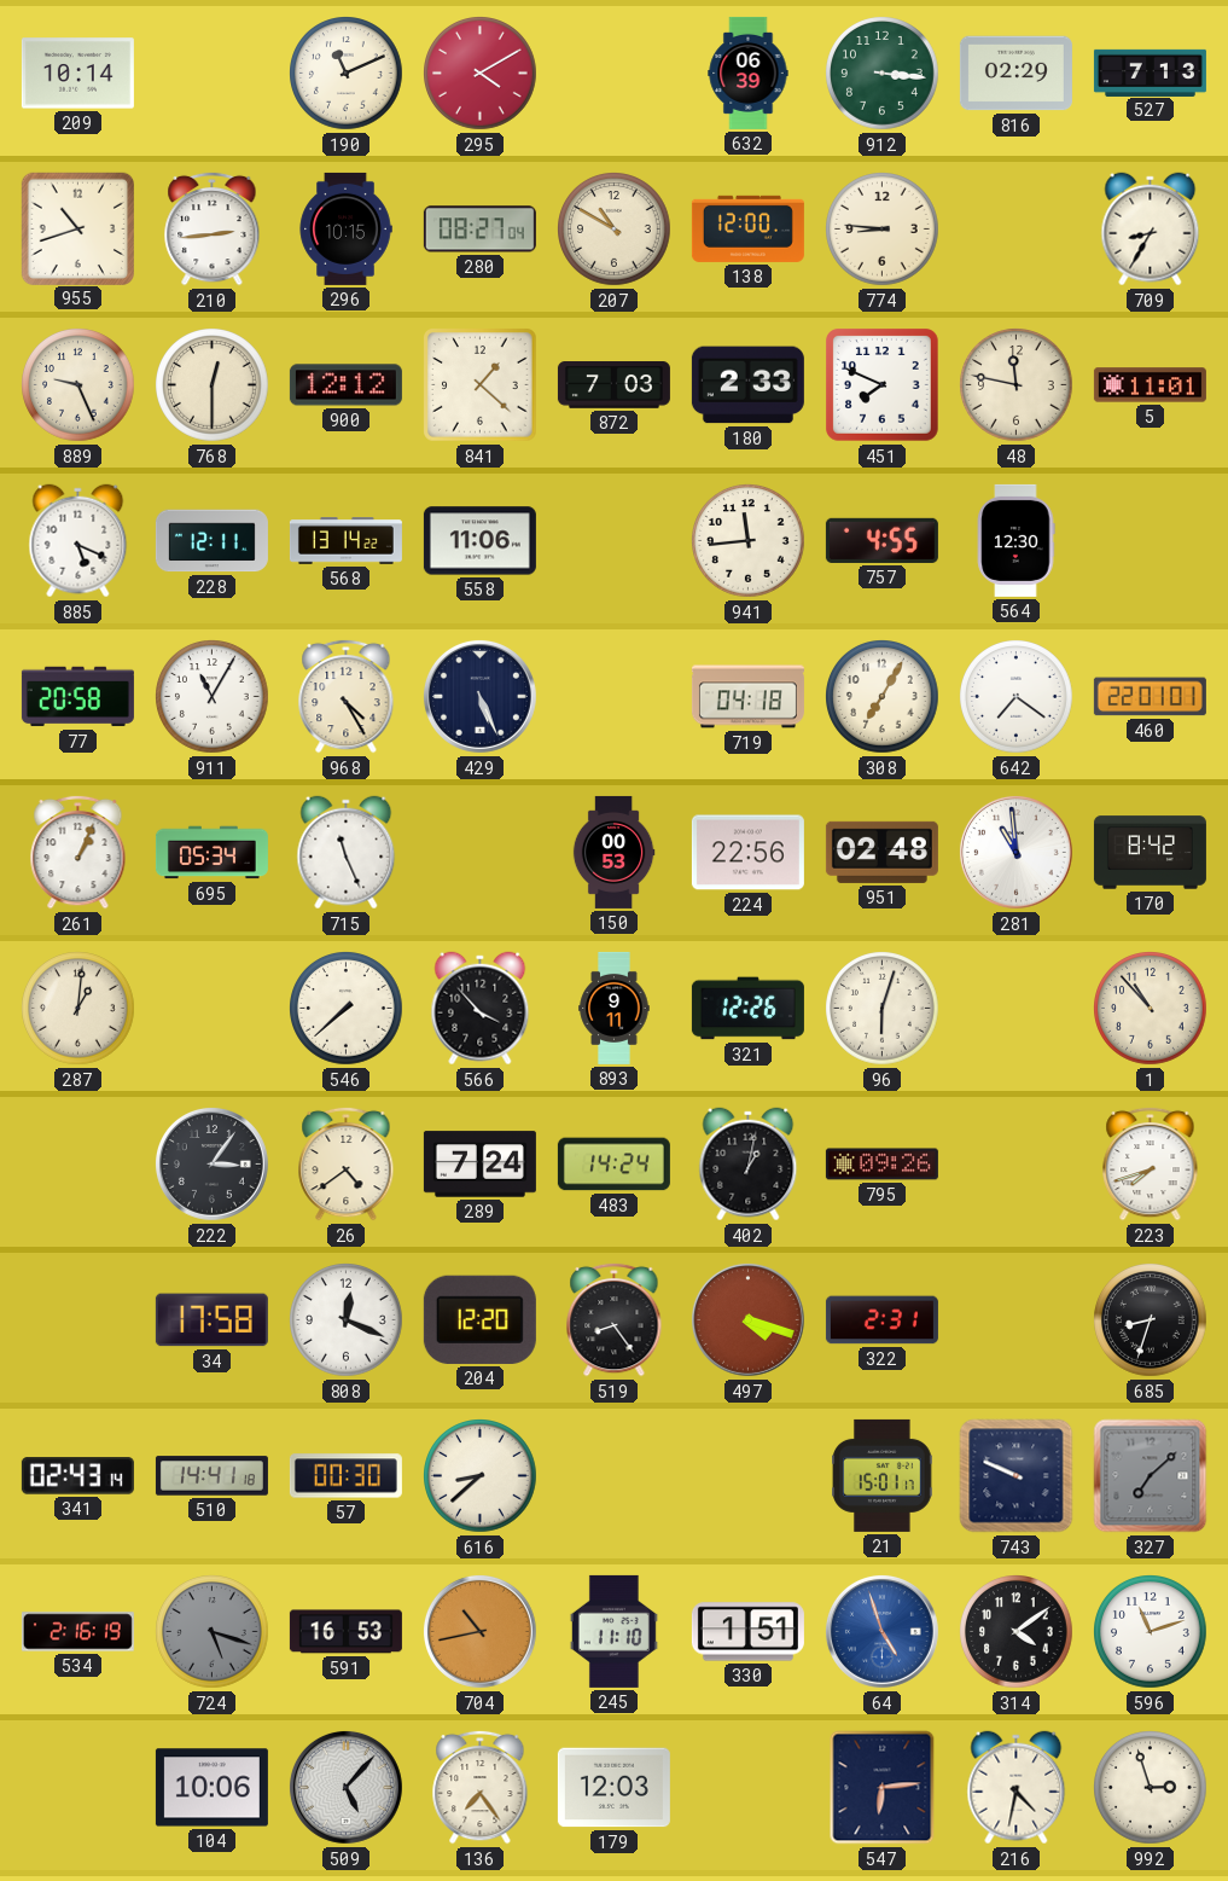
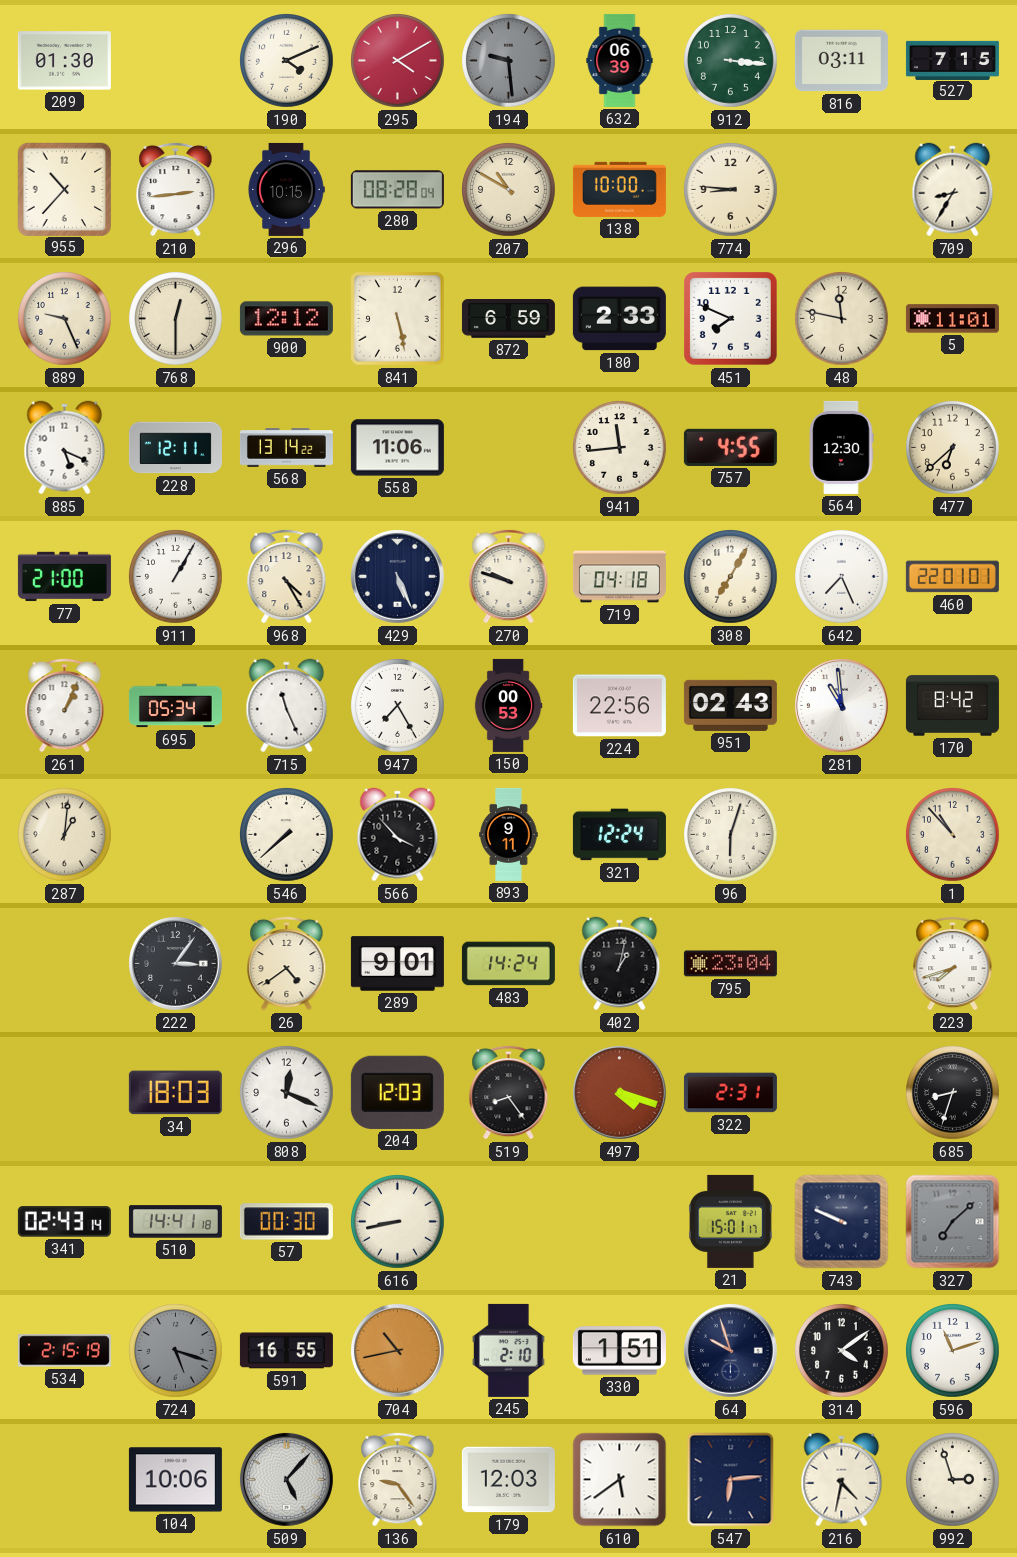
209: 10:14 -> 01:30 (64, 61)
190: 11:11 -> 4:11 (287, 61)
194: none -> 9:29 (509, 61)
816: 02:29 -> 03:11 (841, 61)
527: 7:13 -> 7:15 (952, 60)
955: 10:42 -> 10:37 (64, 189)
280: 08:27 -> 08:28 (397, 190)
138: 12:00 -> 10:00 (619, 189)
841: 1:22 -> 5:28 (398, 319)
872: 7:03 -> 6:59 (508, 319)
477: none -> 6:38 (953, 448)
77: 20:58 -> 21:00 (64, 577)
911: 11:05 -> 1:05 (176, 577)
270: none -> 9:48 (509, 576)
642: 7:21 -> 7:26 (842, 577)
947: none -> 7:25 (398, 706)
951: 02:48 -> 02:43 (730, 705)
321: 12:26 -> 12:24 (619, 835)
289: 7:24 -> 9:01 (397, 964)
795: 09:26 -> 23:04 (730, 964)
34: 17:58 -> 18:03 (175, 1093)
204: 12:20 -> 12:03 (397, 1092)
616: 8:38 -> 8:43 (398, 1222)
534: 2:16 -> 2:15 (64, 1351)
591: 16:53 -> 16:55 (286, 1351)
245: 11:10 -> 2:10 (508, 1350)
64: 4:57 -> 9:57 (730, 1350)
64 dial: blue -> navy (730, 1350)
136: 7:24 -> 9:24 (398, 1479)
610: none -> 5:39 (620, 1480)
